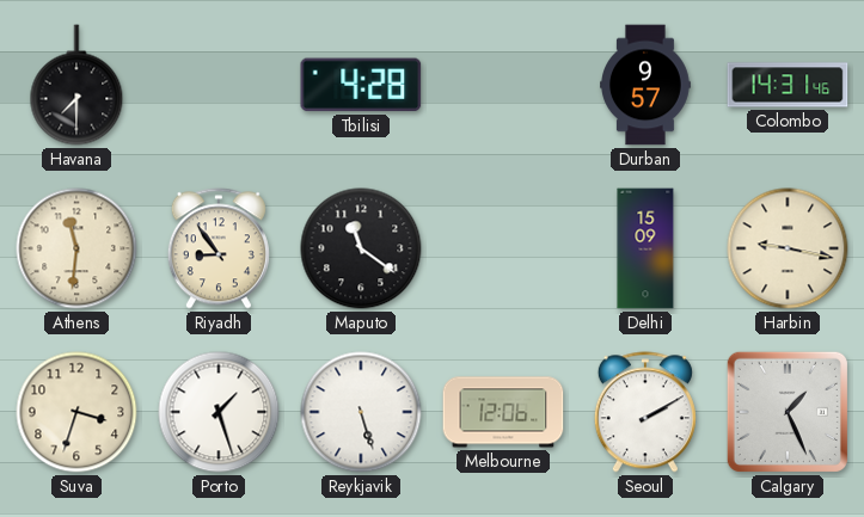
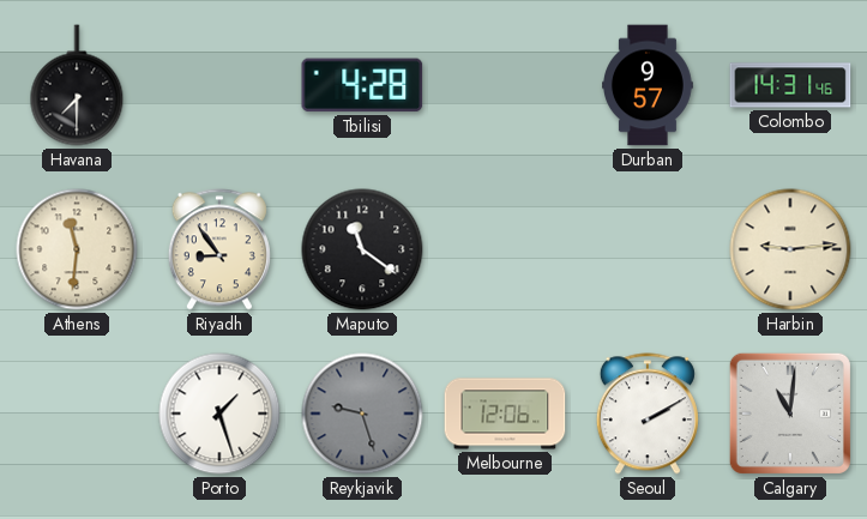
Delhi: 15:09 -> none (645, 248)
Harbin: 9:17 -> 9:14 (790, 249)
Suva: 3:33 -> none (76, 412)
Reykjavik: 5:27 -> 9:27 (362, 414)
Reykjavik dial: white -> grey (362, 414)
Calgary: 1:26 -> 11:01 (790, 414)
